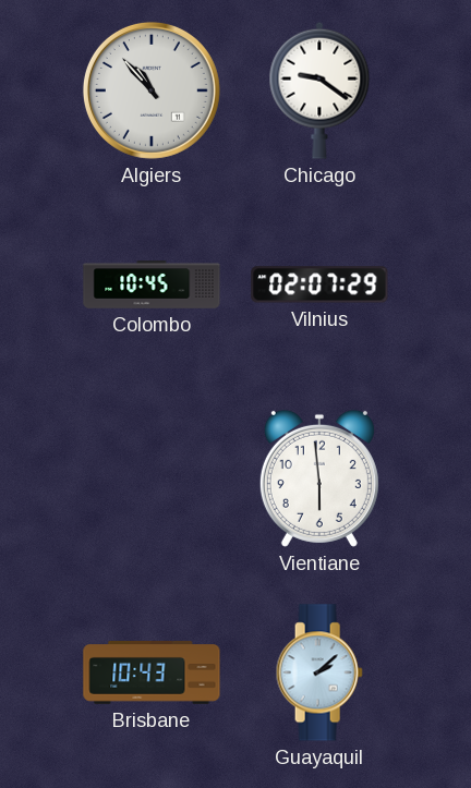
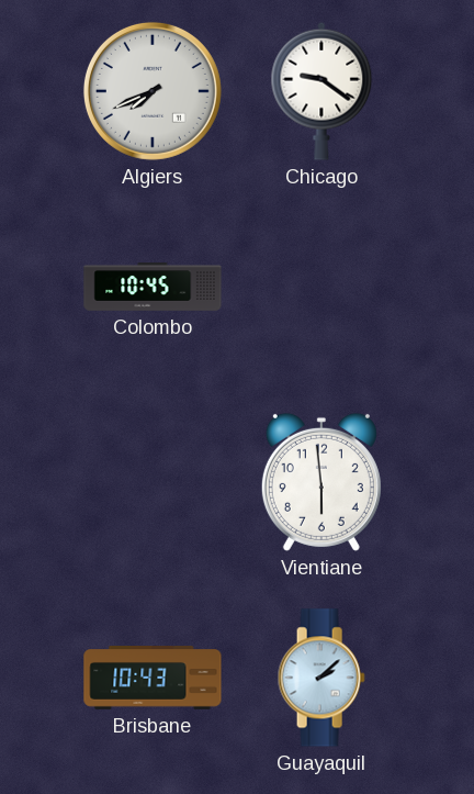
Algiers: 10:53 -> 7:41 (153, 91)
Vilnius: 02:07 -> none (319, 284)
